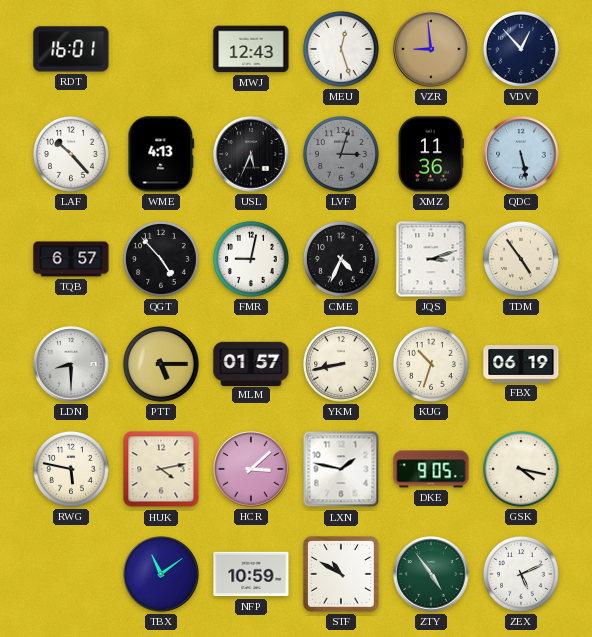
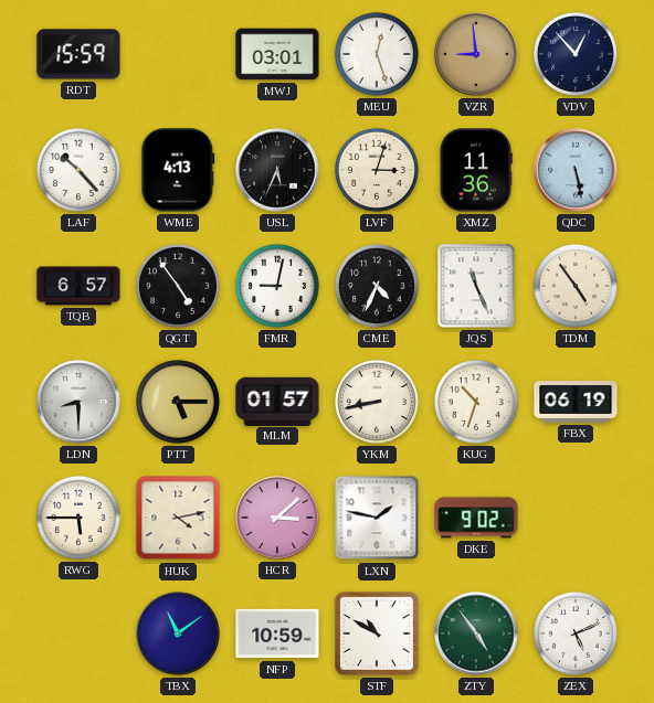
RDT: 16:01 -> 15:59 (78, 54)
MWJ: 12:43 -> 03:01 (277, 54)
LVF dial: grey -> cream (377, 170)
QGT: 4:53 -> 4:54 (178, 286)
JQS: 3:12 -> 11:26 (476, 286)
RWG: 5:47 -> 5:45 (78, 518)
DKE: 9:05 -> 9:02 (476, 518)
GSK: 4:17 -> none (521, 469)
